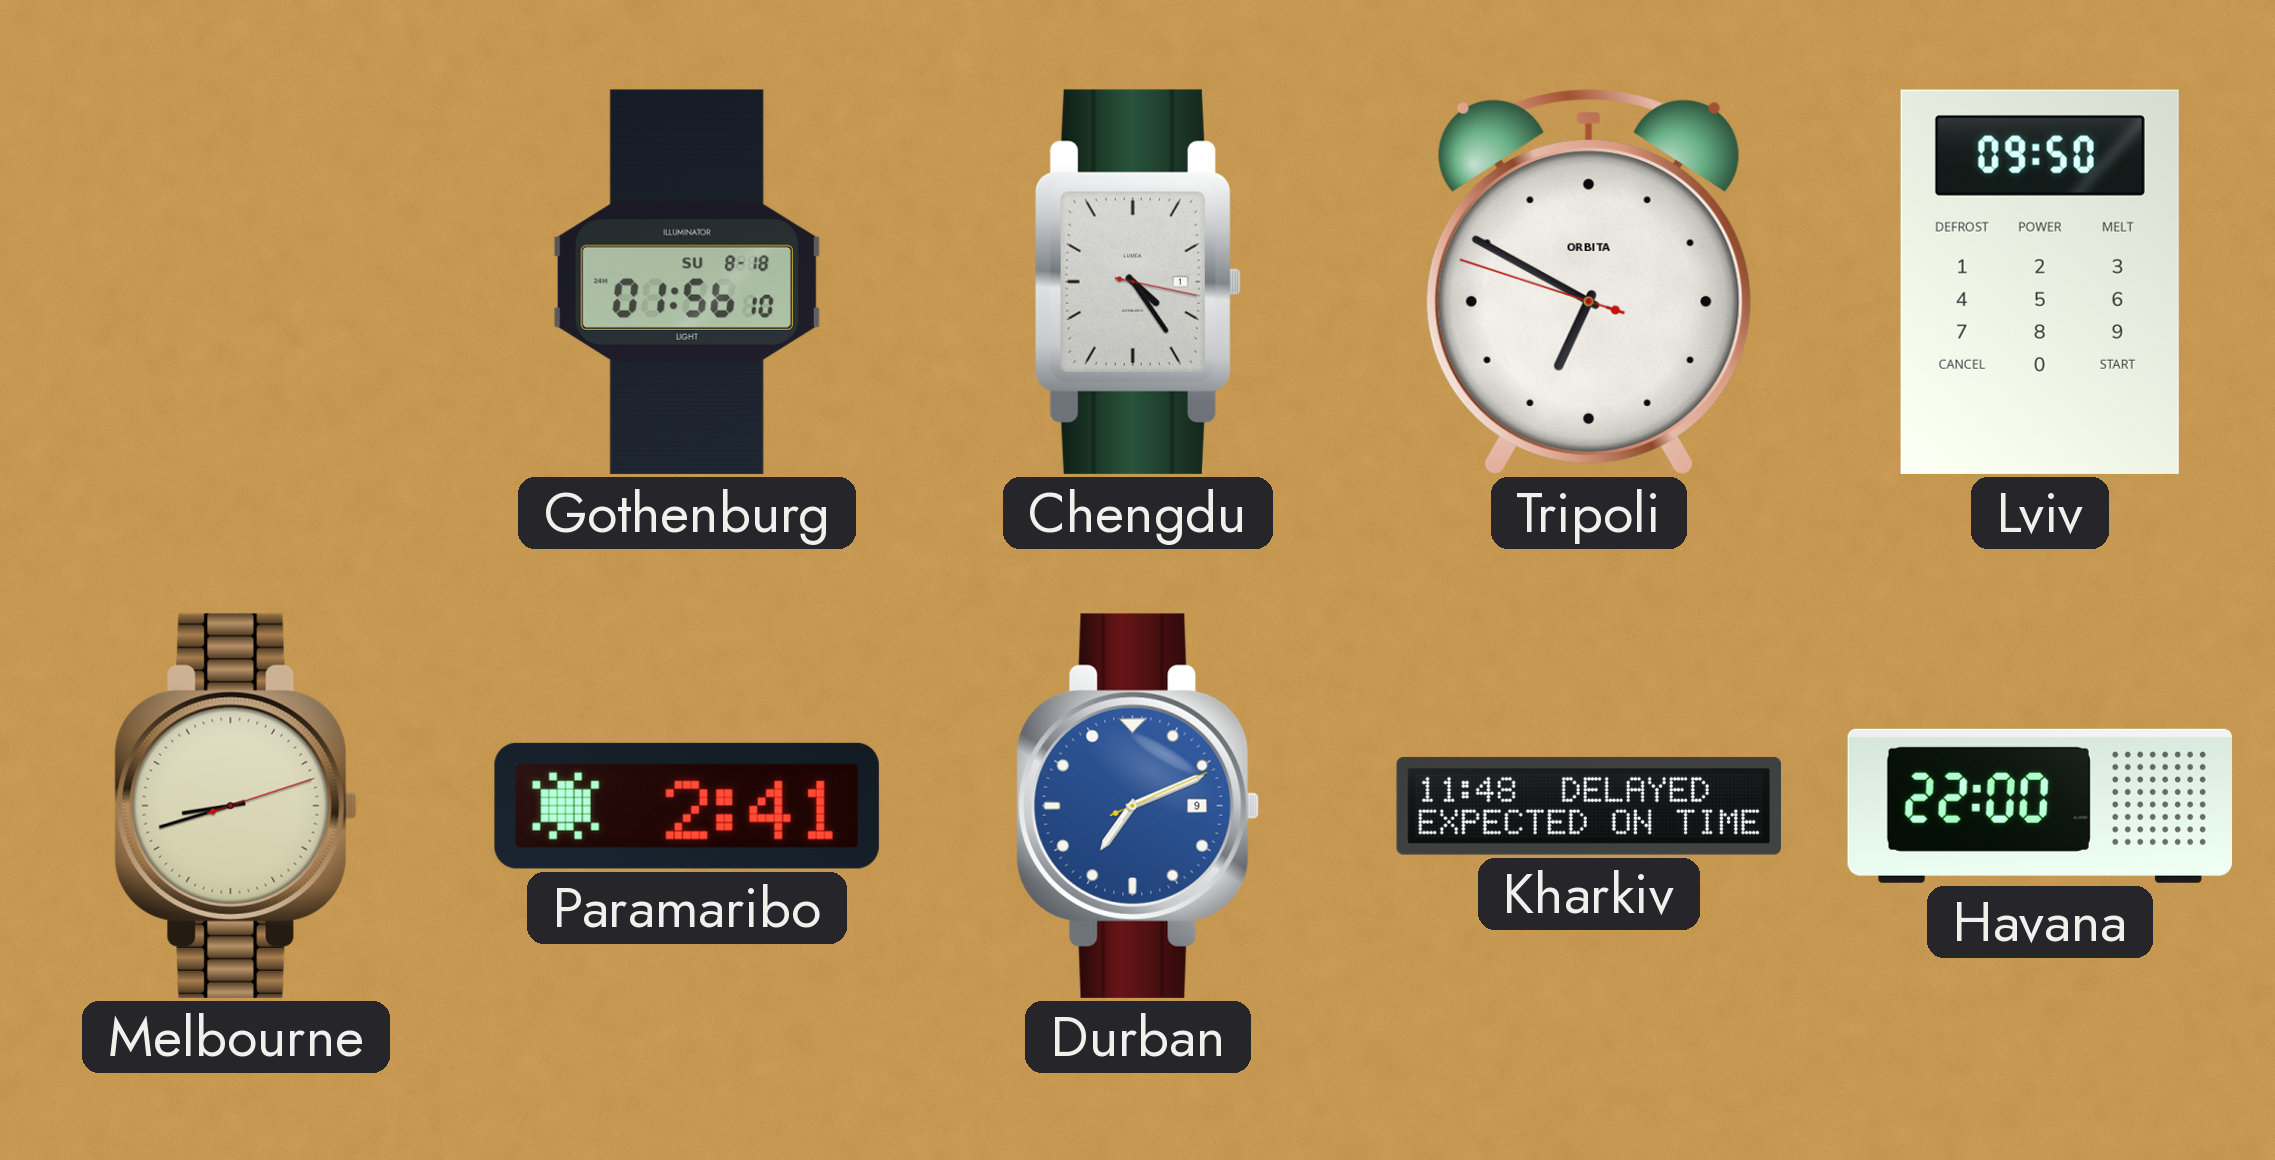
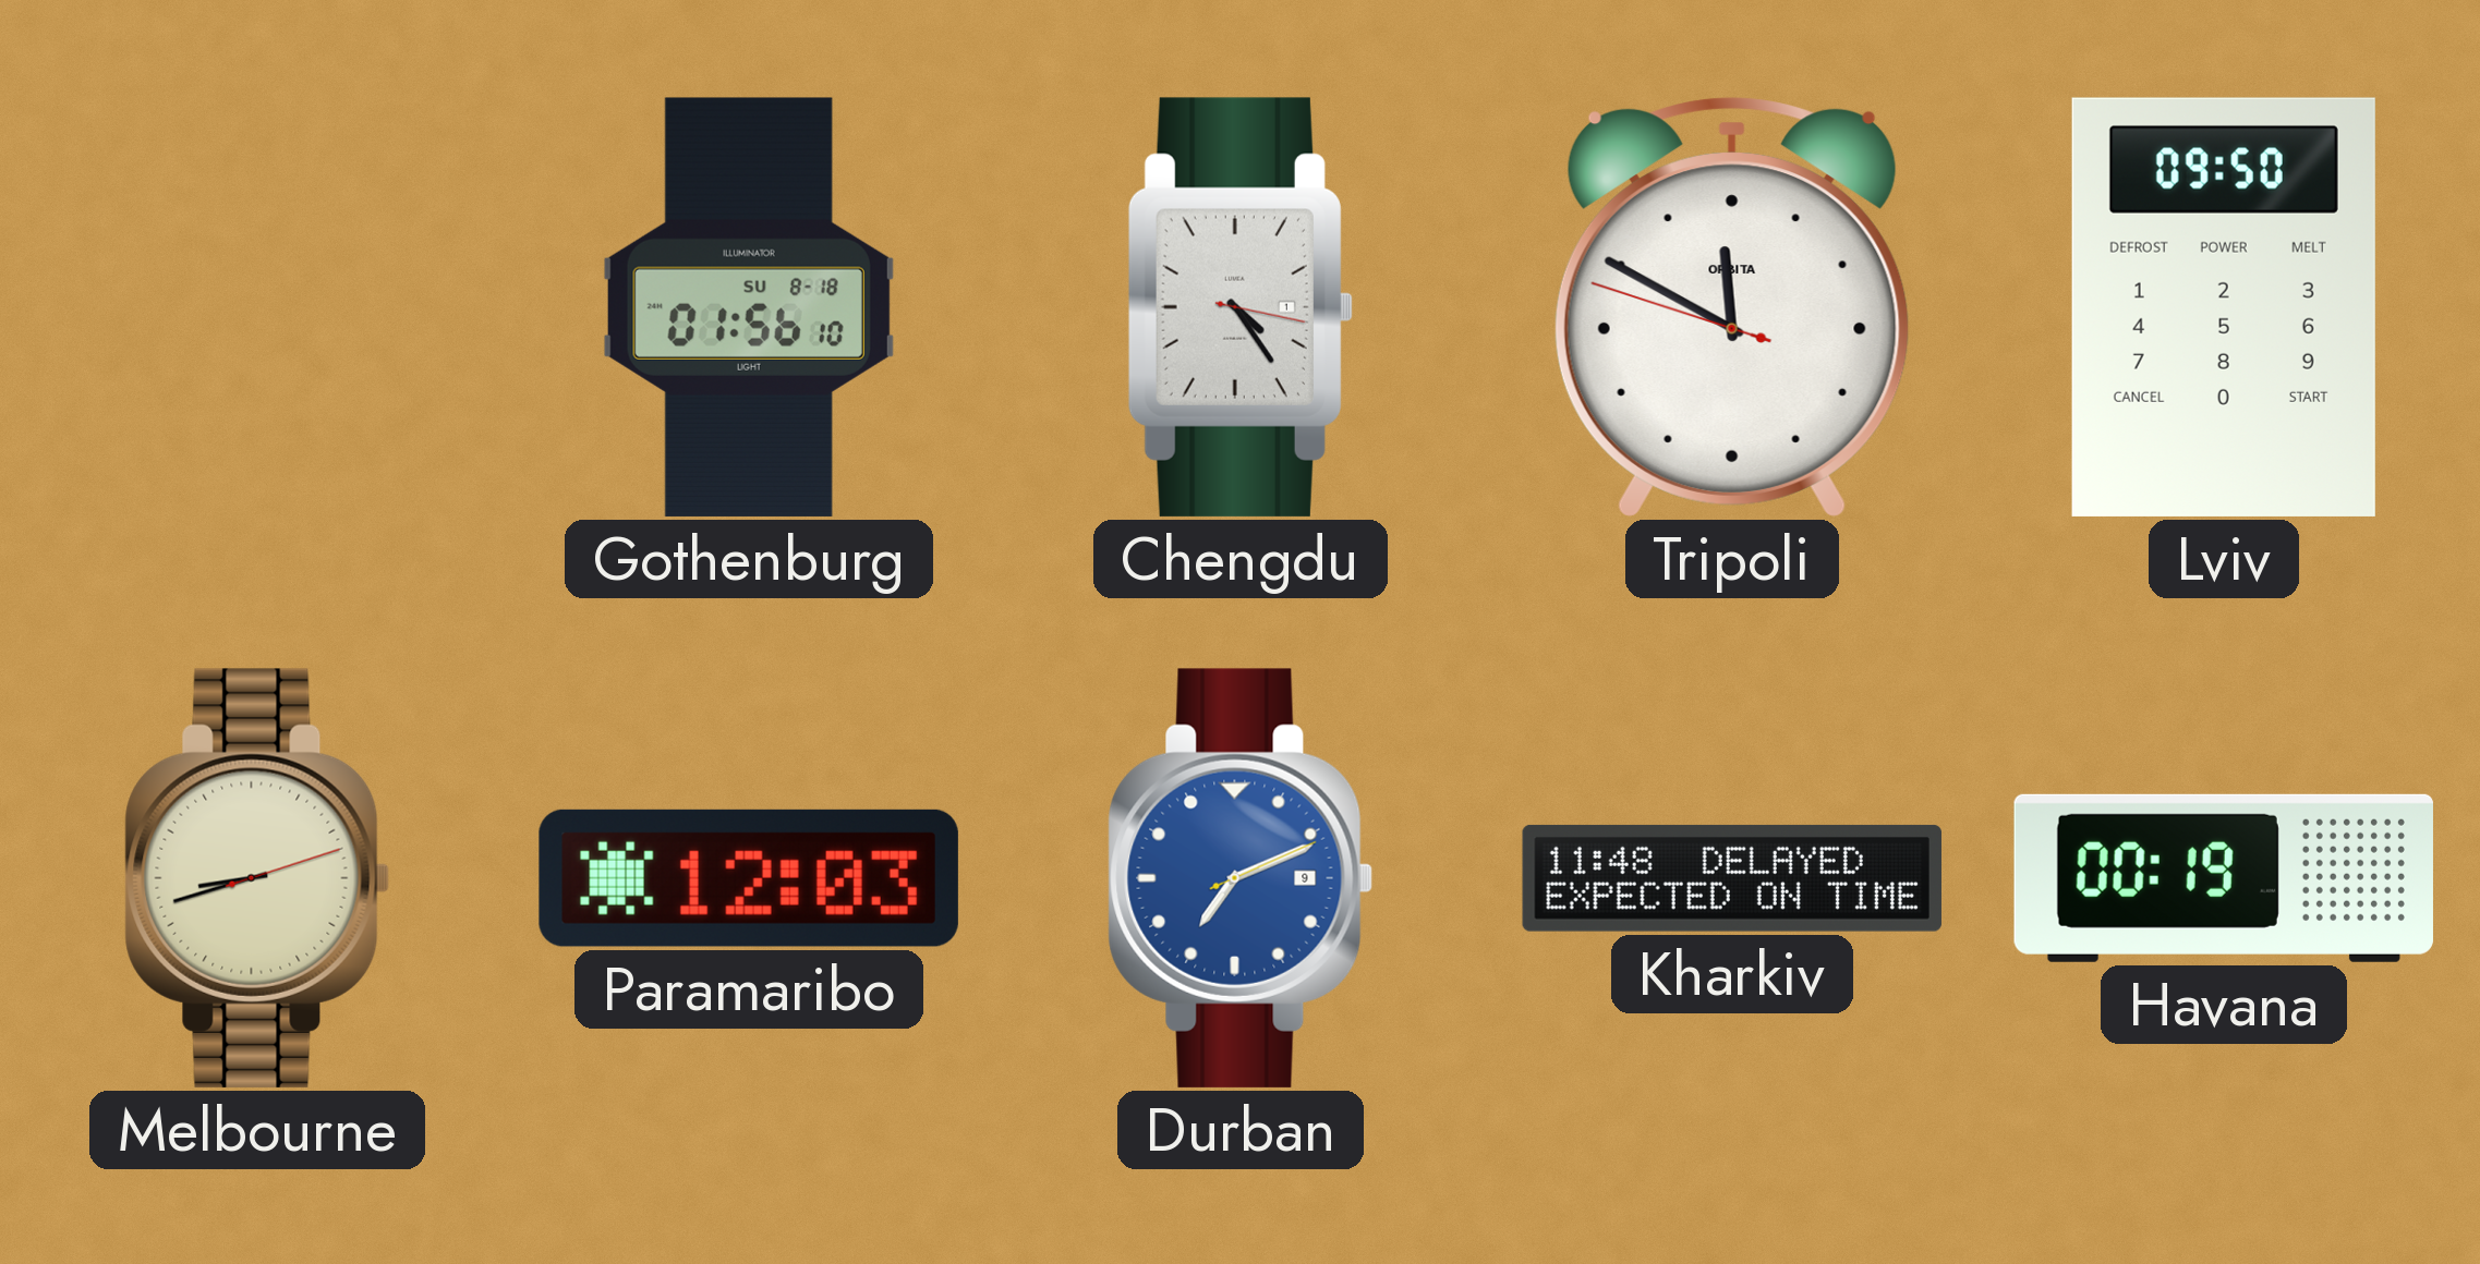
Tripoli: 6:49 -> 11:49 (1732, 307)
Paramaribo: 2:41 -> 12:03 (749, 878)
Havana: 22:00 -> 00:19 (2224, 878)
